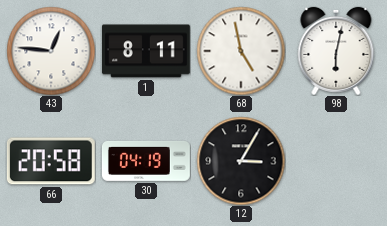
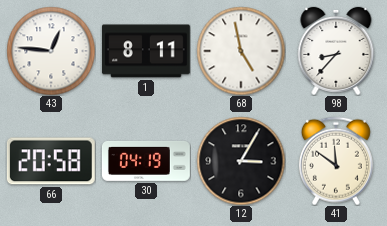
98: 6:02 -> 8:37 (336, 51)
41: none -> 11:51 (336, 161)
